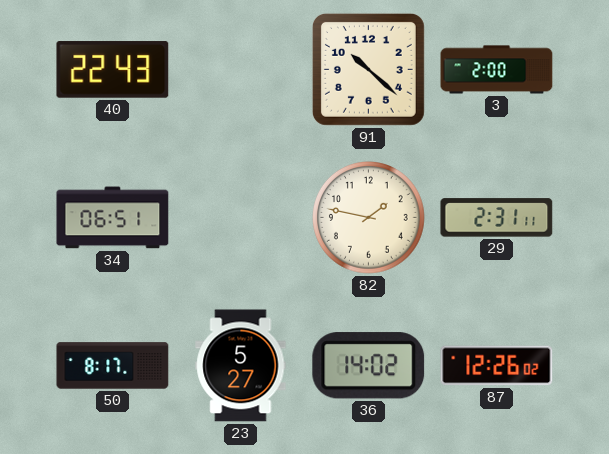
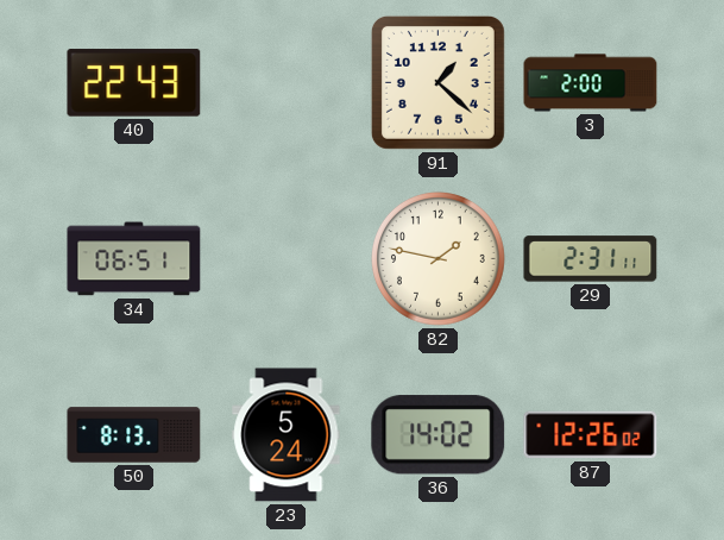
91: 10:22 -> 1:22 (437, 82)
50: 8:17 -> 8:13 (134, 435)
23: 5:27 -> 5:24 (287, 435)
